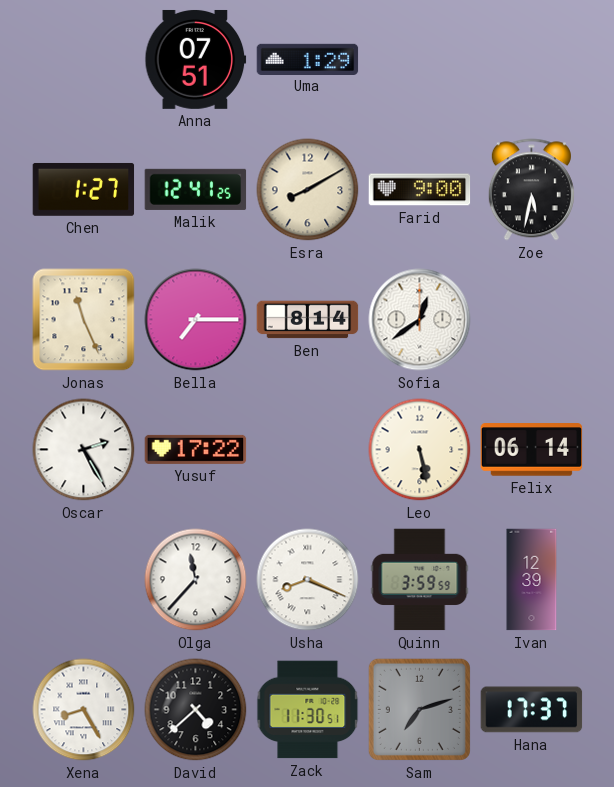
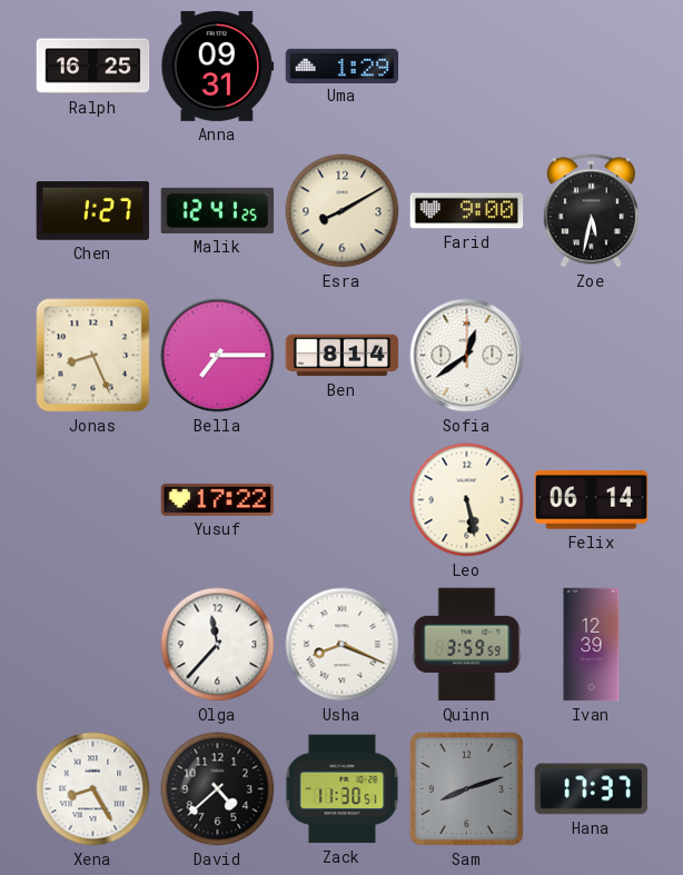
Ralph: none -> 16:25 (93, 67)
Anna: 07:51 -> 09:31 (218, 66)
Jonas: 11:26 -> 8:26 (93, 356)
Oscar: 2:25 -> none (84, 450)
Sam: 7:12 -> 8:12 (466, 788)
